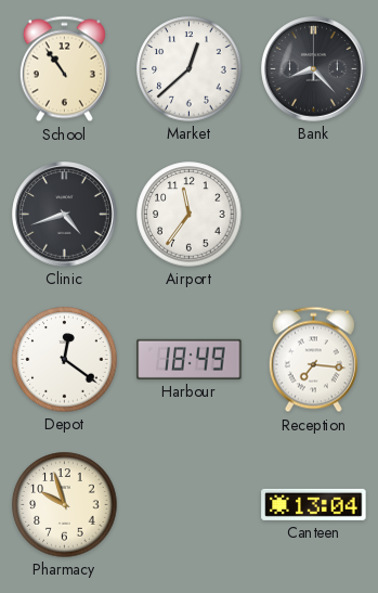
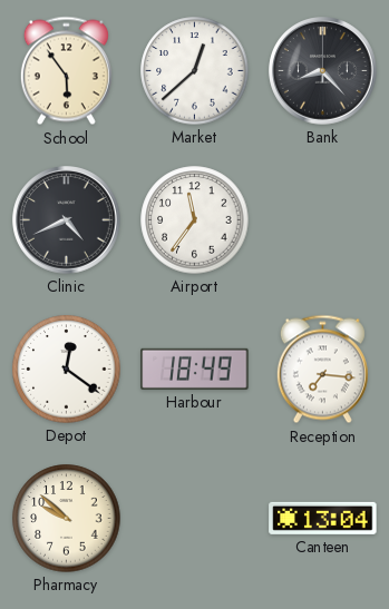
School: 10:54 -> 5:54 (66, 71)
Clinic: 4:42 -> 4:41 (67, 220)
Pharmacy: 9:57 -> 9:52 (67, 519)
